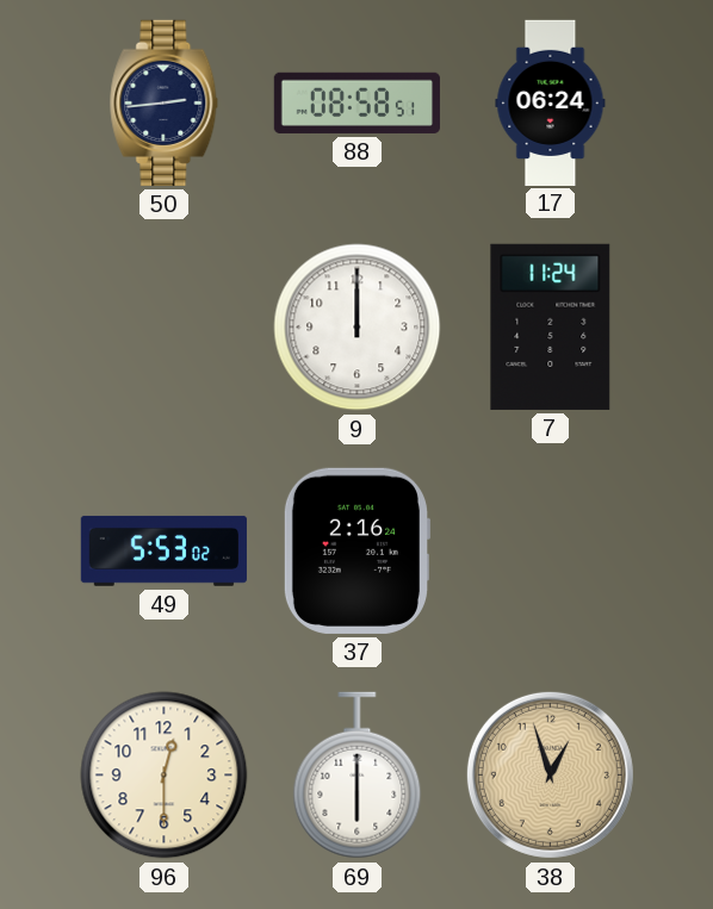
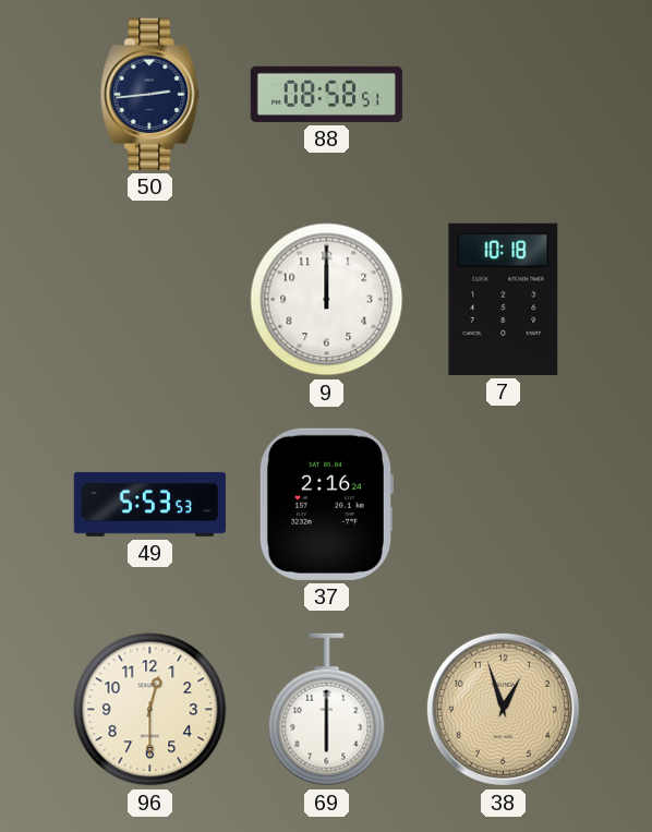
17: 06:24 -> none (551, 102)
7: 11:24 -> 10:18 (504, 299)
49: 5:53:02 -> 5:53:53 (149, 504)
